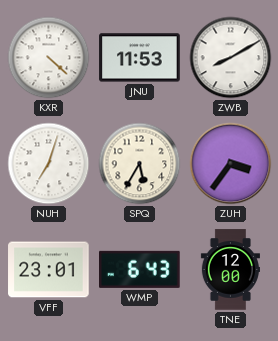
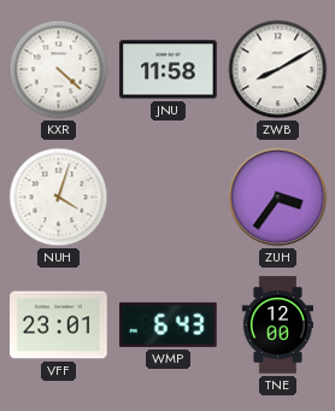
JNU: 11:53 -> 11:58 (169, 70)
NUH: 7:03 -> 4:03 (59, 198)
SPQ: 5:35 -> none (140, 164)
